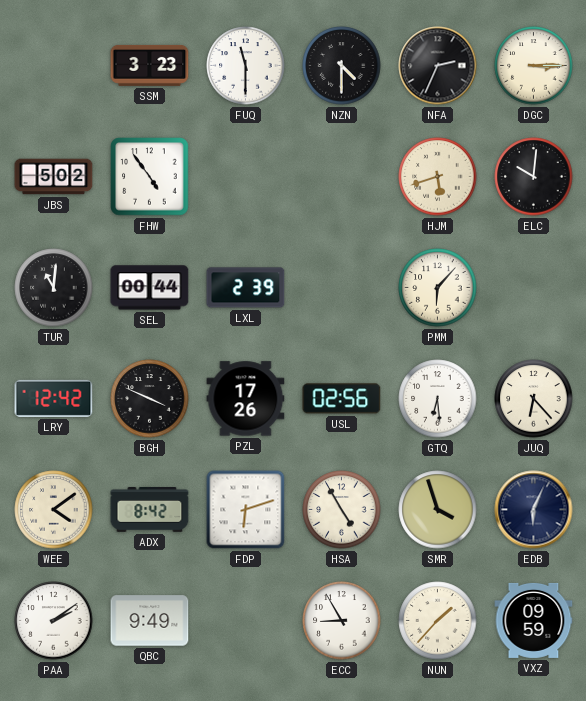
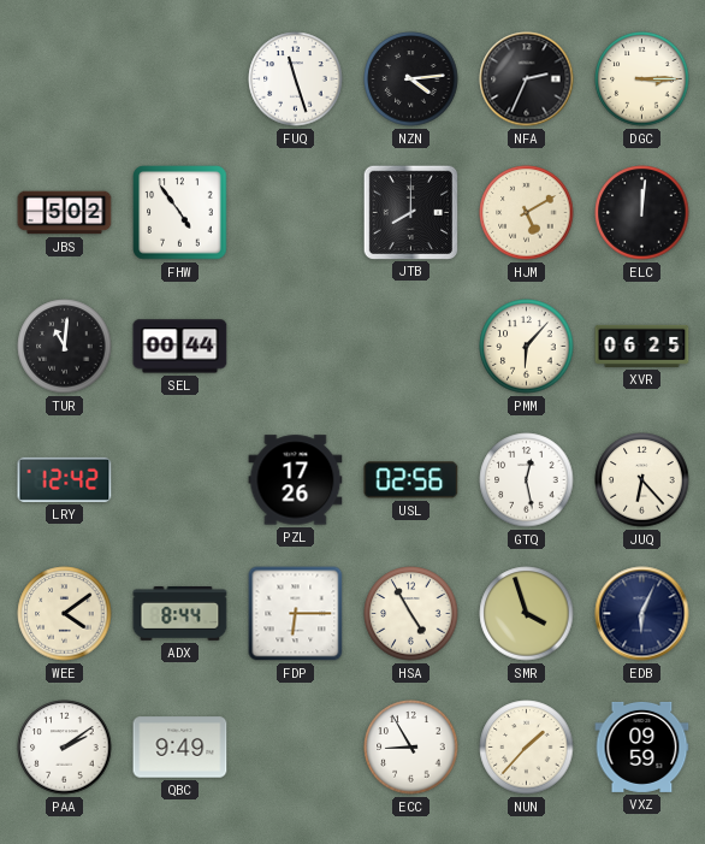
SSM: 3:23 -> none (150, 65)
FUQ: 11:30 -> 11:27 (296, 79)
NZN: 4:30 -> 4:14 (411, 79)
JTB: none -> 8:00 (410, 212)
HJM: 5:42 -> 5:10 (527, 213)
ELC: 10:01 -> 12:01 (642, 213)
LXL: 2:39 -> none (246, 288)
XVR: none -> 06:25 (642, 346)
BGH: 3:49 -> none (150, 399)
GTQ: 6:29 -> 12:28 (527, 480)
ADX: 8:42 -> 8:44 (180, 614)
FDP: 6:12 -> 6:15 (296, 614)
